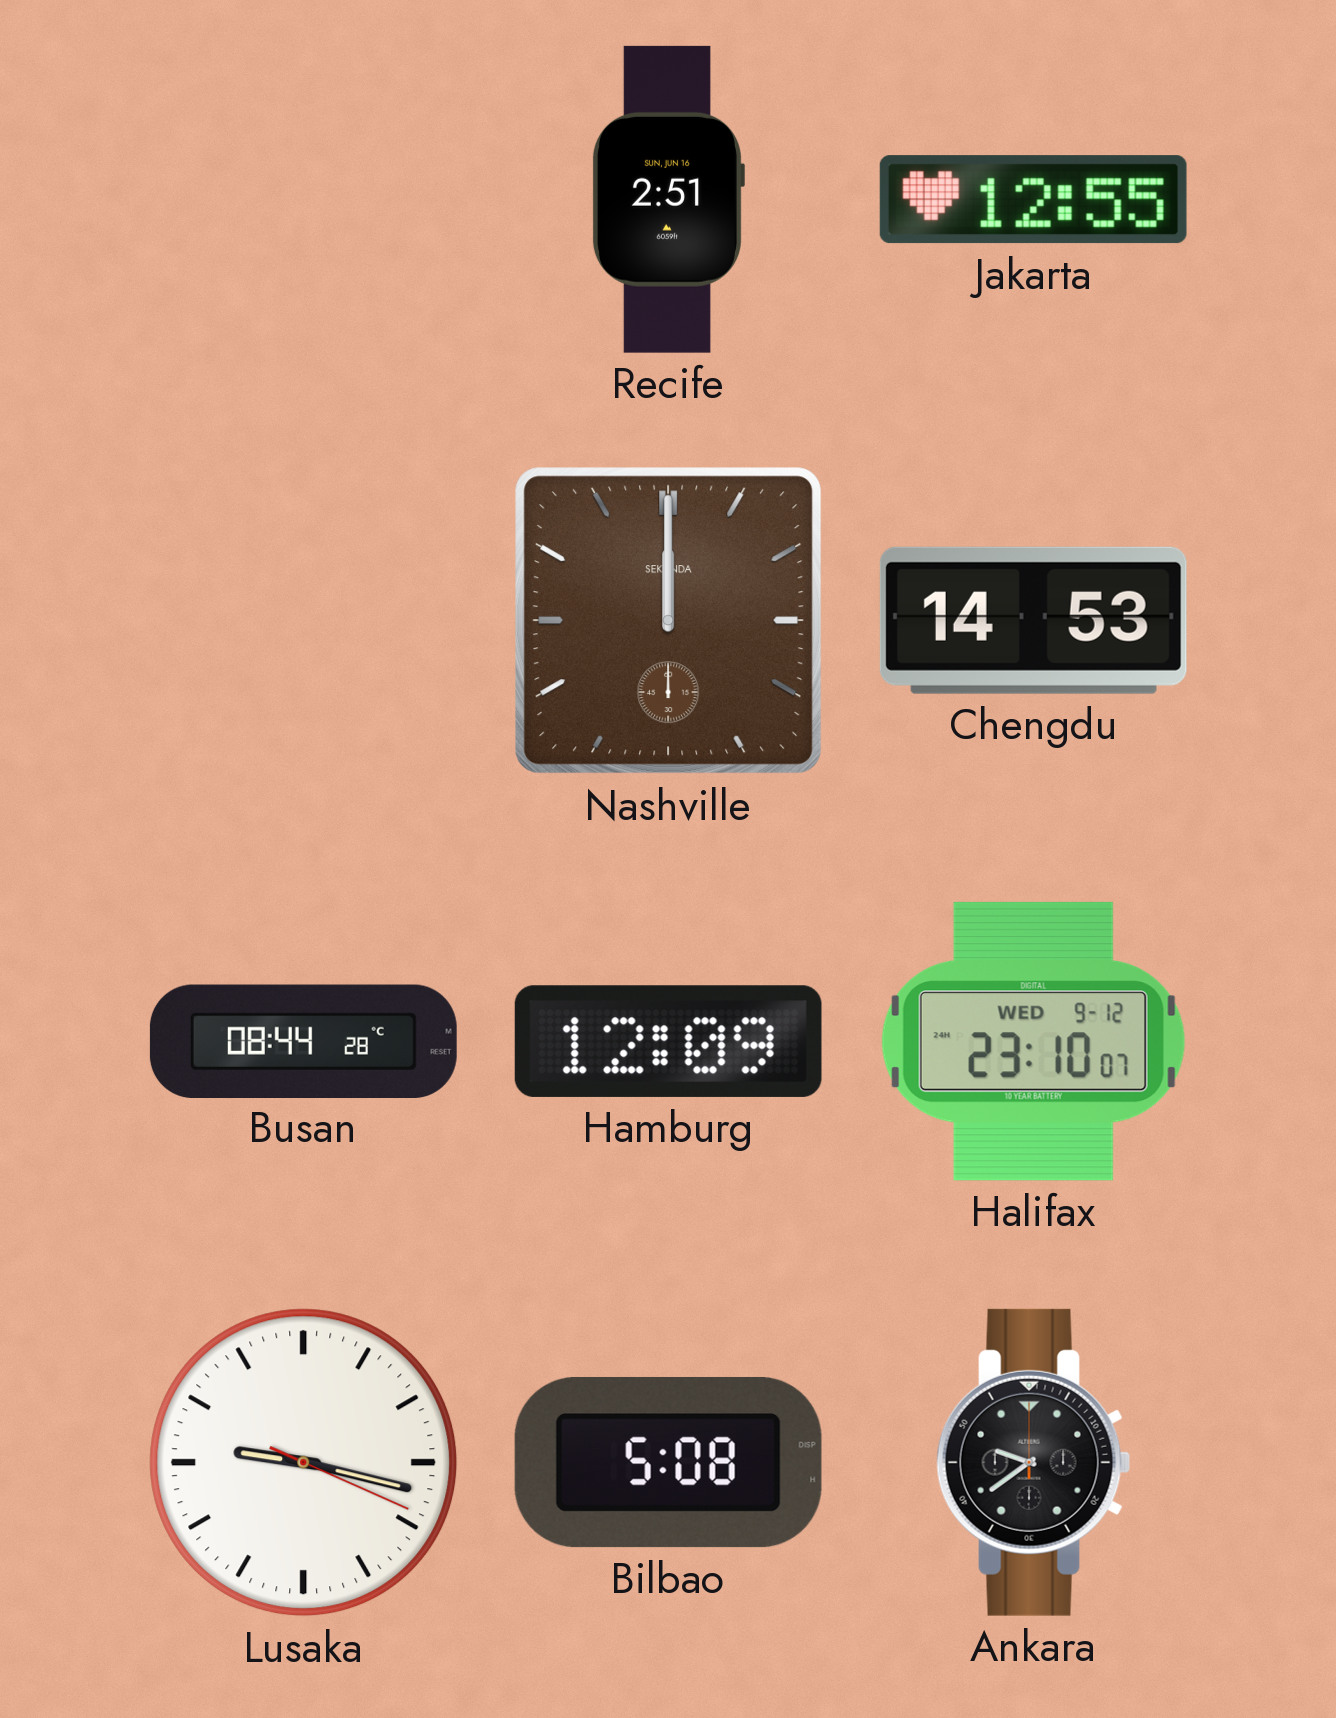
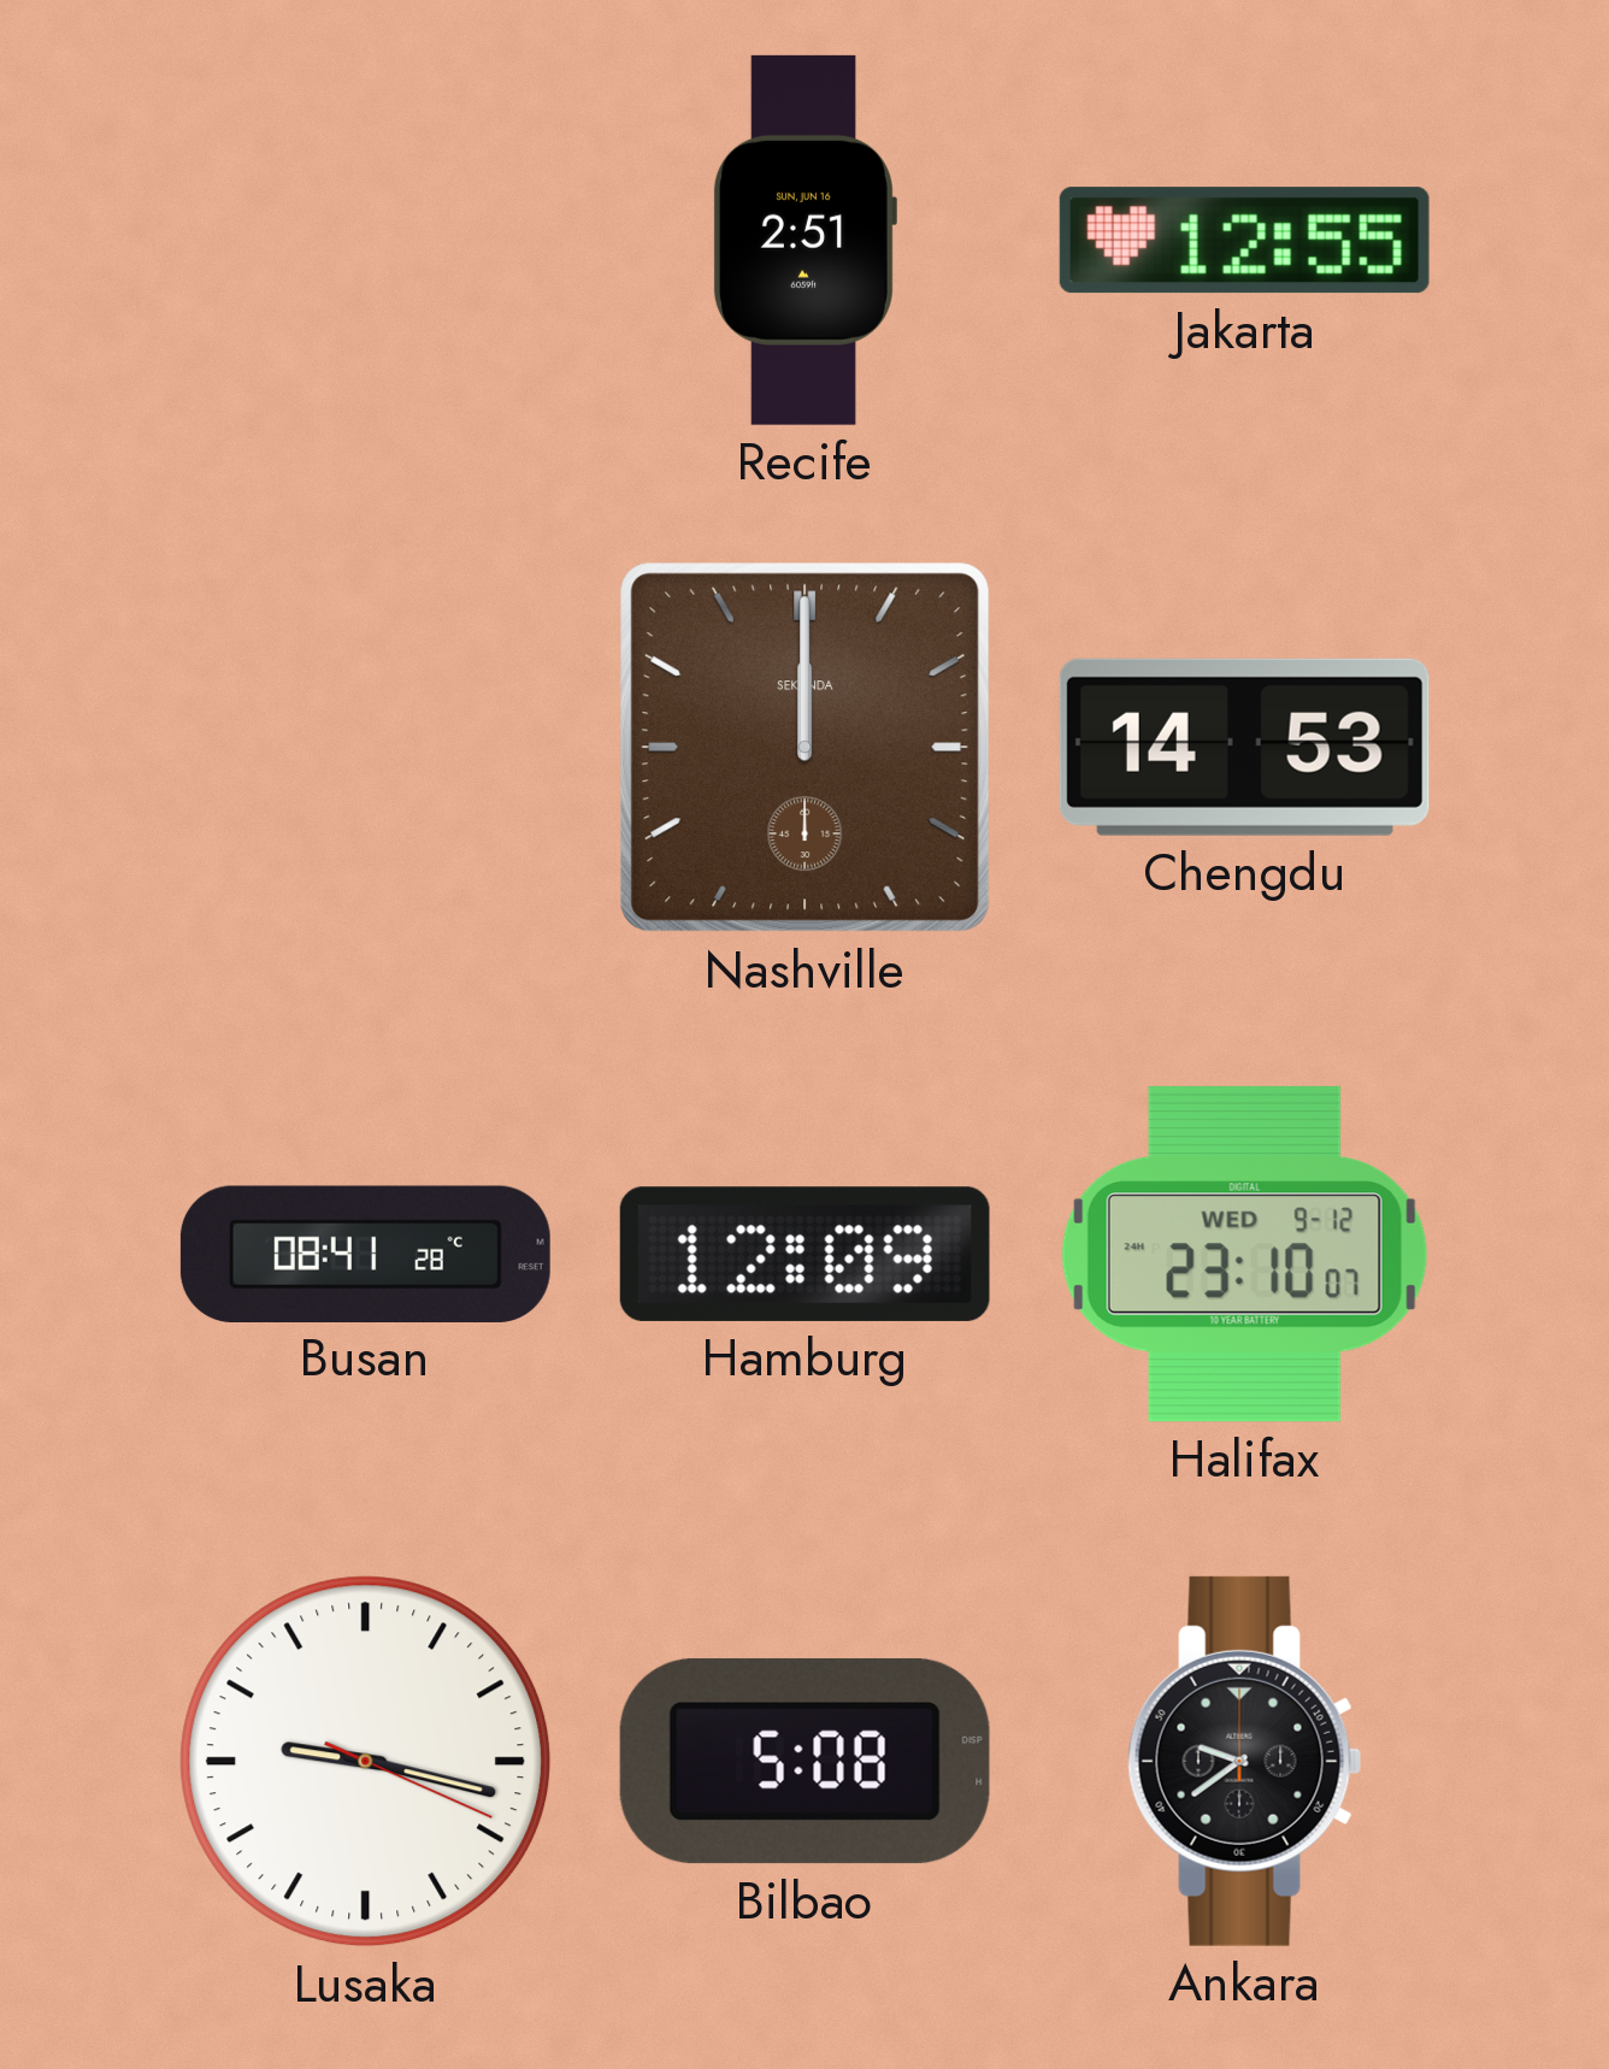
Busan: 08:44 -> 08:41 (365, 1254)
